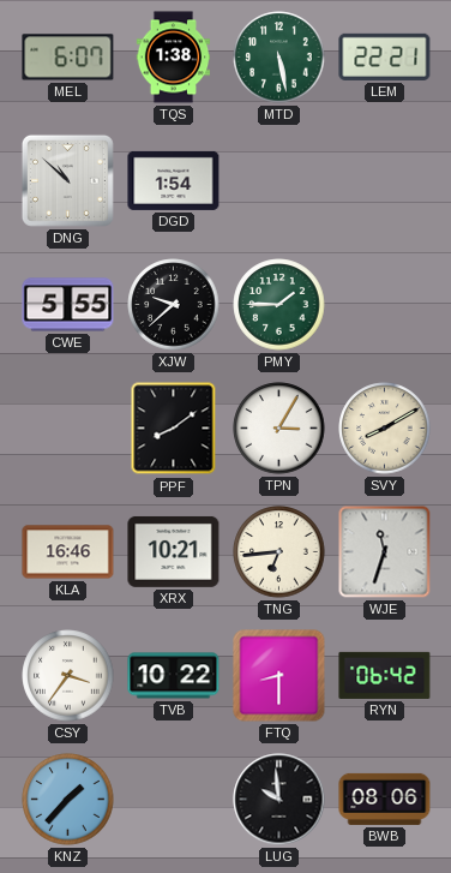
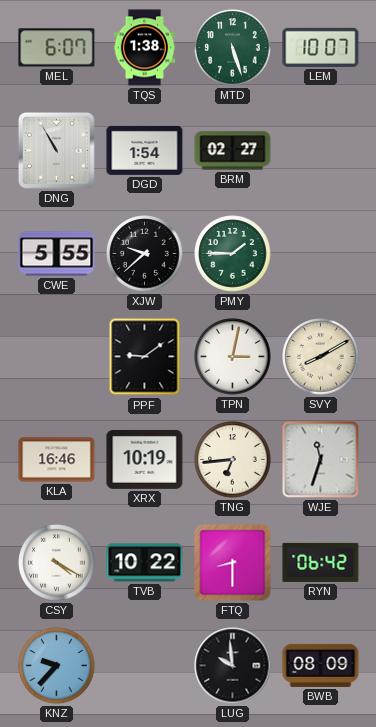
MTD: 5:28 -> 5:27 (233, 48)
LEM: 22:21 -> 10:07 (321, 47)
DNG: 10:52 -> 10:55 (56, 150)
BRM: none -> 02:27 (233, 151)
PPF: 8:09 -> 9:09 (145, 357)
TPN: 3:05 -> 3:02 (233, 357)
XRX: 10:21 -> 10:19 (145, 459)
CSY: 3:36 -> 4:20 (57, 563)
KNZ: 1:37 -> 9:37 (57, 666)
BWB: 08:06 -> 08:09 (321, 665)
